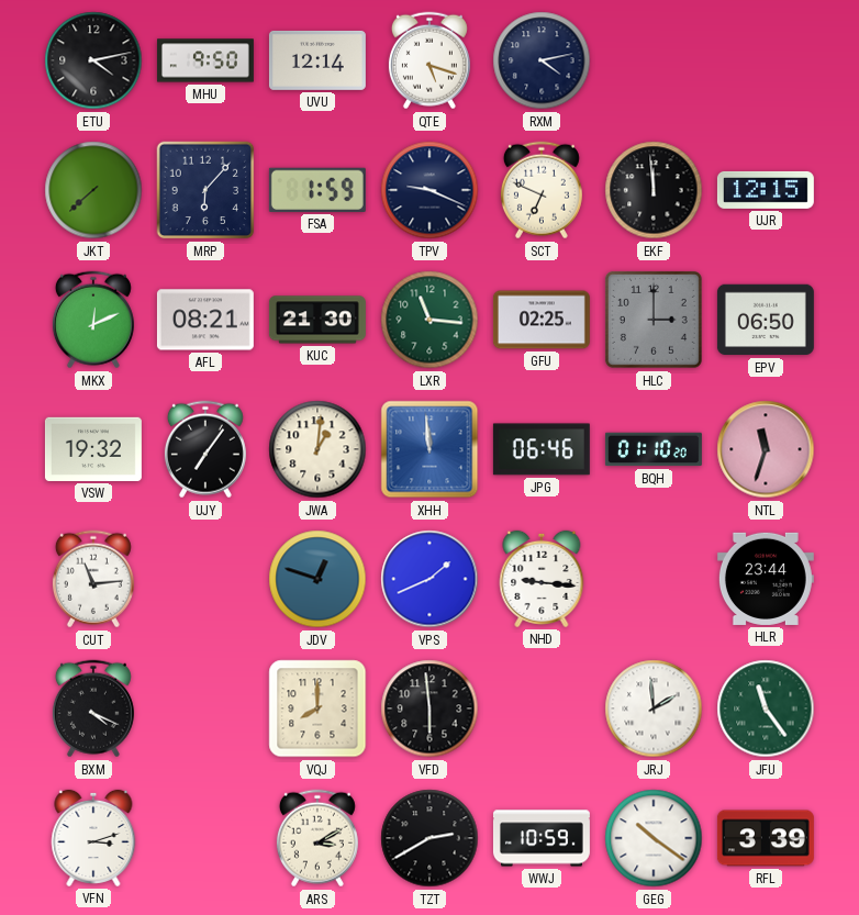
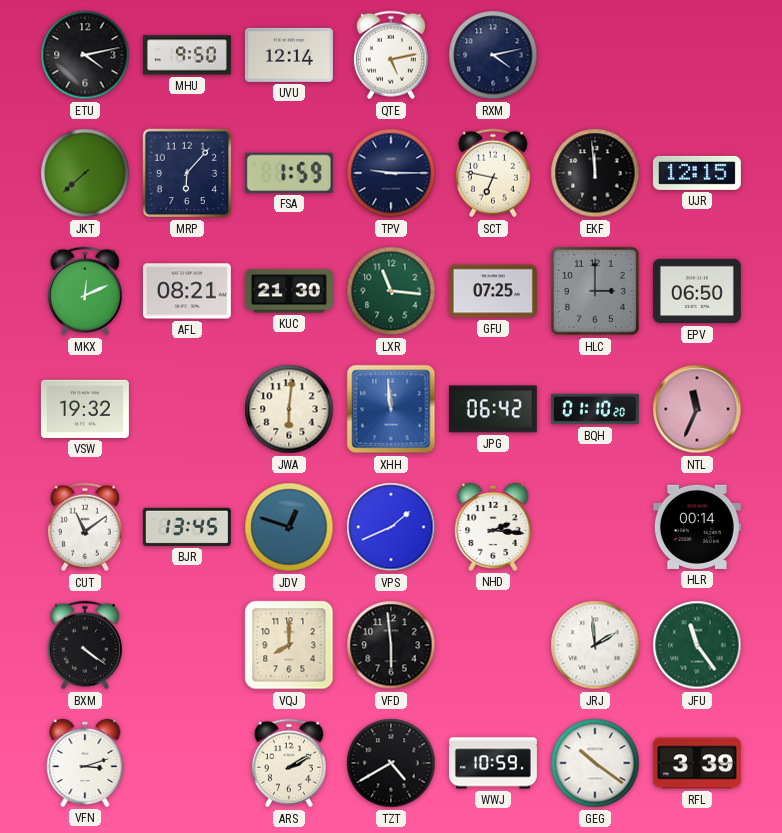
QTE: 5:18 -> 5:13 (391, 55)
TPV: 9:19 -> 9:15 (391, 173)
SCT: 6:49 -> 6:47 (493, 173)
GFU: 02:25 -> 07:25 (493, 291)
UJY: 7:06 -> none (205, 449)
JWA: 1:01 -> 6:01 (289, 409)
JPG: 06:46 -> 06:42 (493, 409)
NTL: 11:33 -> 11:34 (697, 409)
CUT: 11:14 -> 11:09 (85, 527)
BJR: none -> 13:45 (187, 527)
NHD: 9:16 -> 2:16 (493, 527)
HLR: 23:44 -> 00:14 (697, 527)
BXM: 4:19 -> 4:21 (85, 645)
ARS: 3:10 -> 2:10 (289, 763)
TZT: 2:40 -> 4:40 (391, 763)
